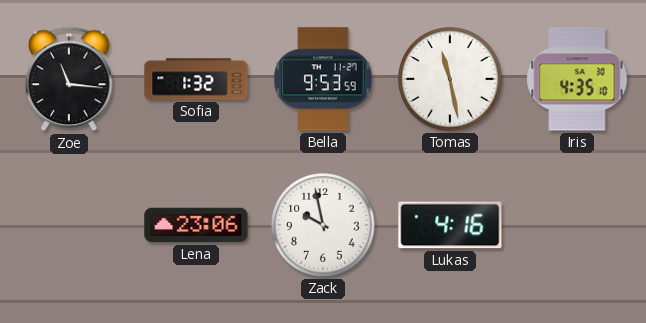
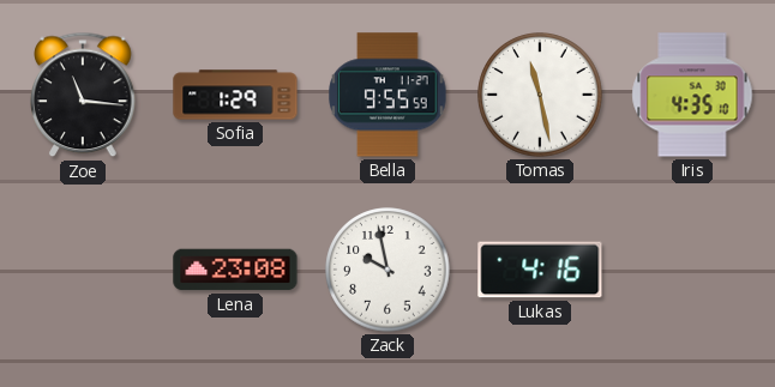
Sofia: 1:32 -> 1:29 (235, 95)
Bella: 9:53 -> 9:55 (387, 95)
Lena: 23:06 -> 23:08 (235, 270)
